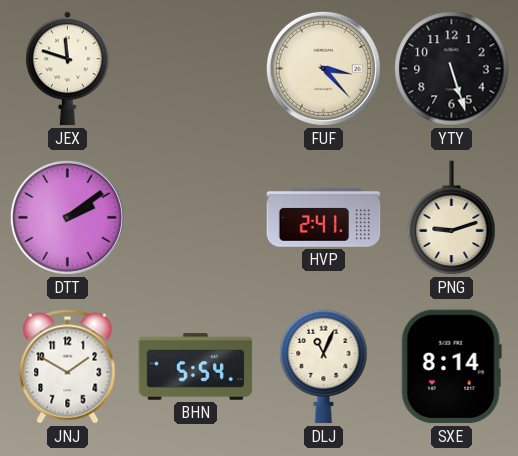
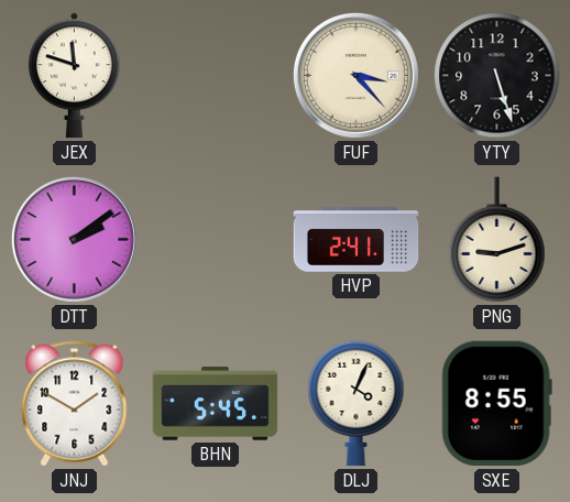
BHN: 5:54 -> 5:45 (216, 404)
DLJ: 11:04 -> 4:04 (357, 404)
SXE: 8:14 -> 8:55 (496, 404)
